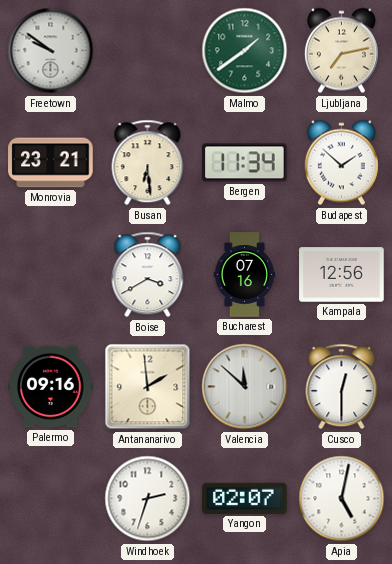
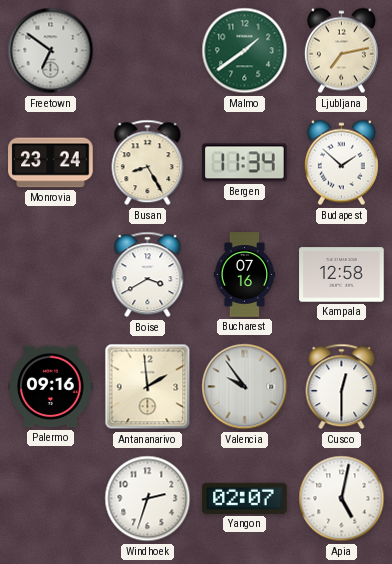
Freetown: 9:51 -> 6:51 (51, 51)
Monrovia: 23:21 -> 23:24 (51, 163)
Busan: 6:29 -> 8:25 (148, 163)
Kampala: 12:56 -> 12:58 (342, 275)
Valencia: 11:52 -> 9:54 (245, 387)
